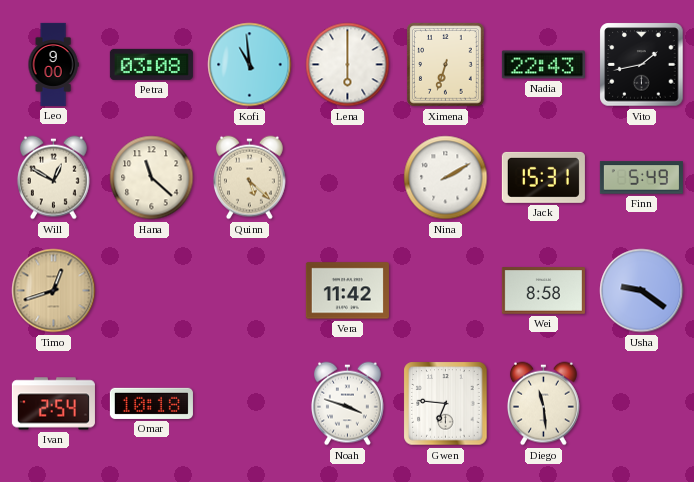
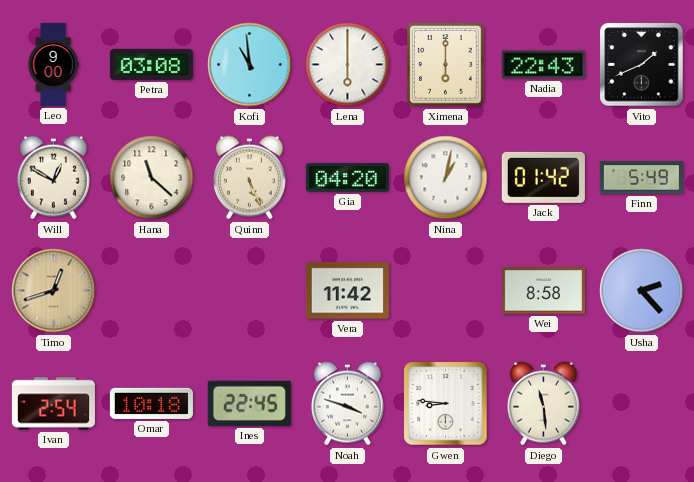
Ximena: 6:33 -> 6:00 (446, 65)
Vito: 1:43 -> 1:41 (642, 65)
Quinn: 5:22 -> 5:26 (249, 178)
Gia: none -> 04:20 (347, 178)
Nina: 2:10 -> 1:02 (446, 178)
Jack: 15:31 -> 01:42 (543, 177)
Usha: 9:21 -> 2:23 (642, 291)
Ines: none -> 22:45 (249, 403)
Gwen: 6:46 -> 8:46 (446, 404)
